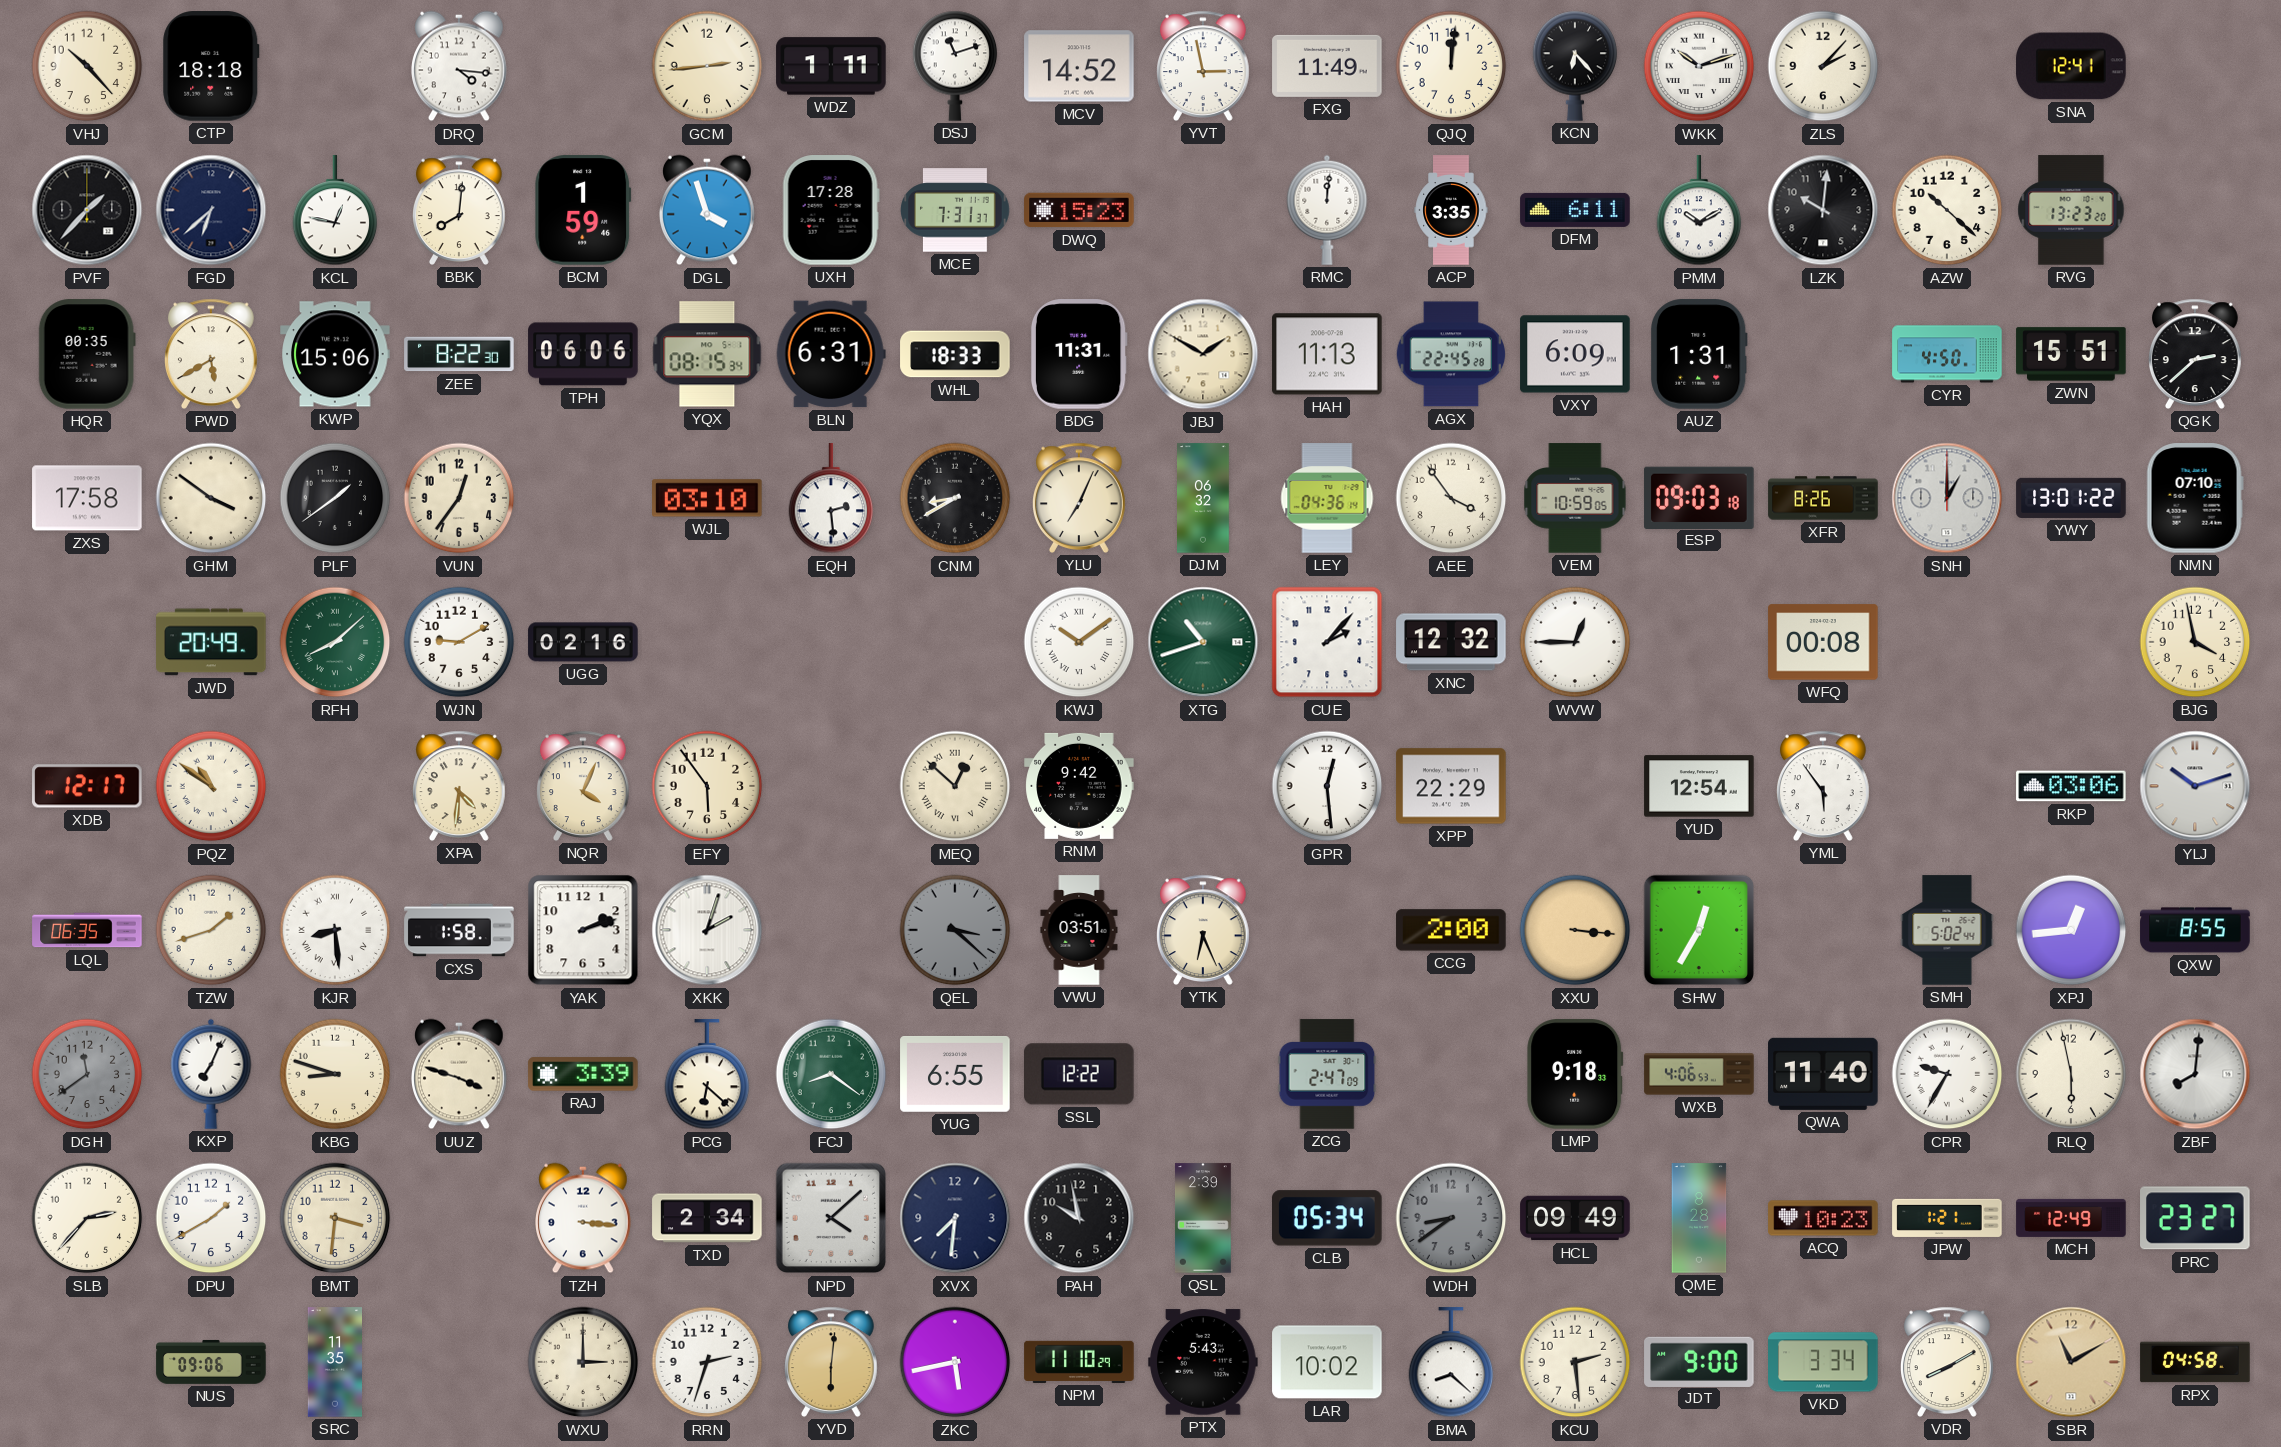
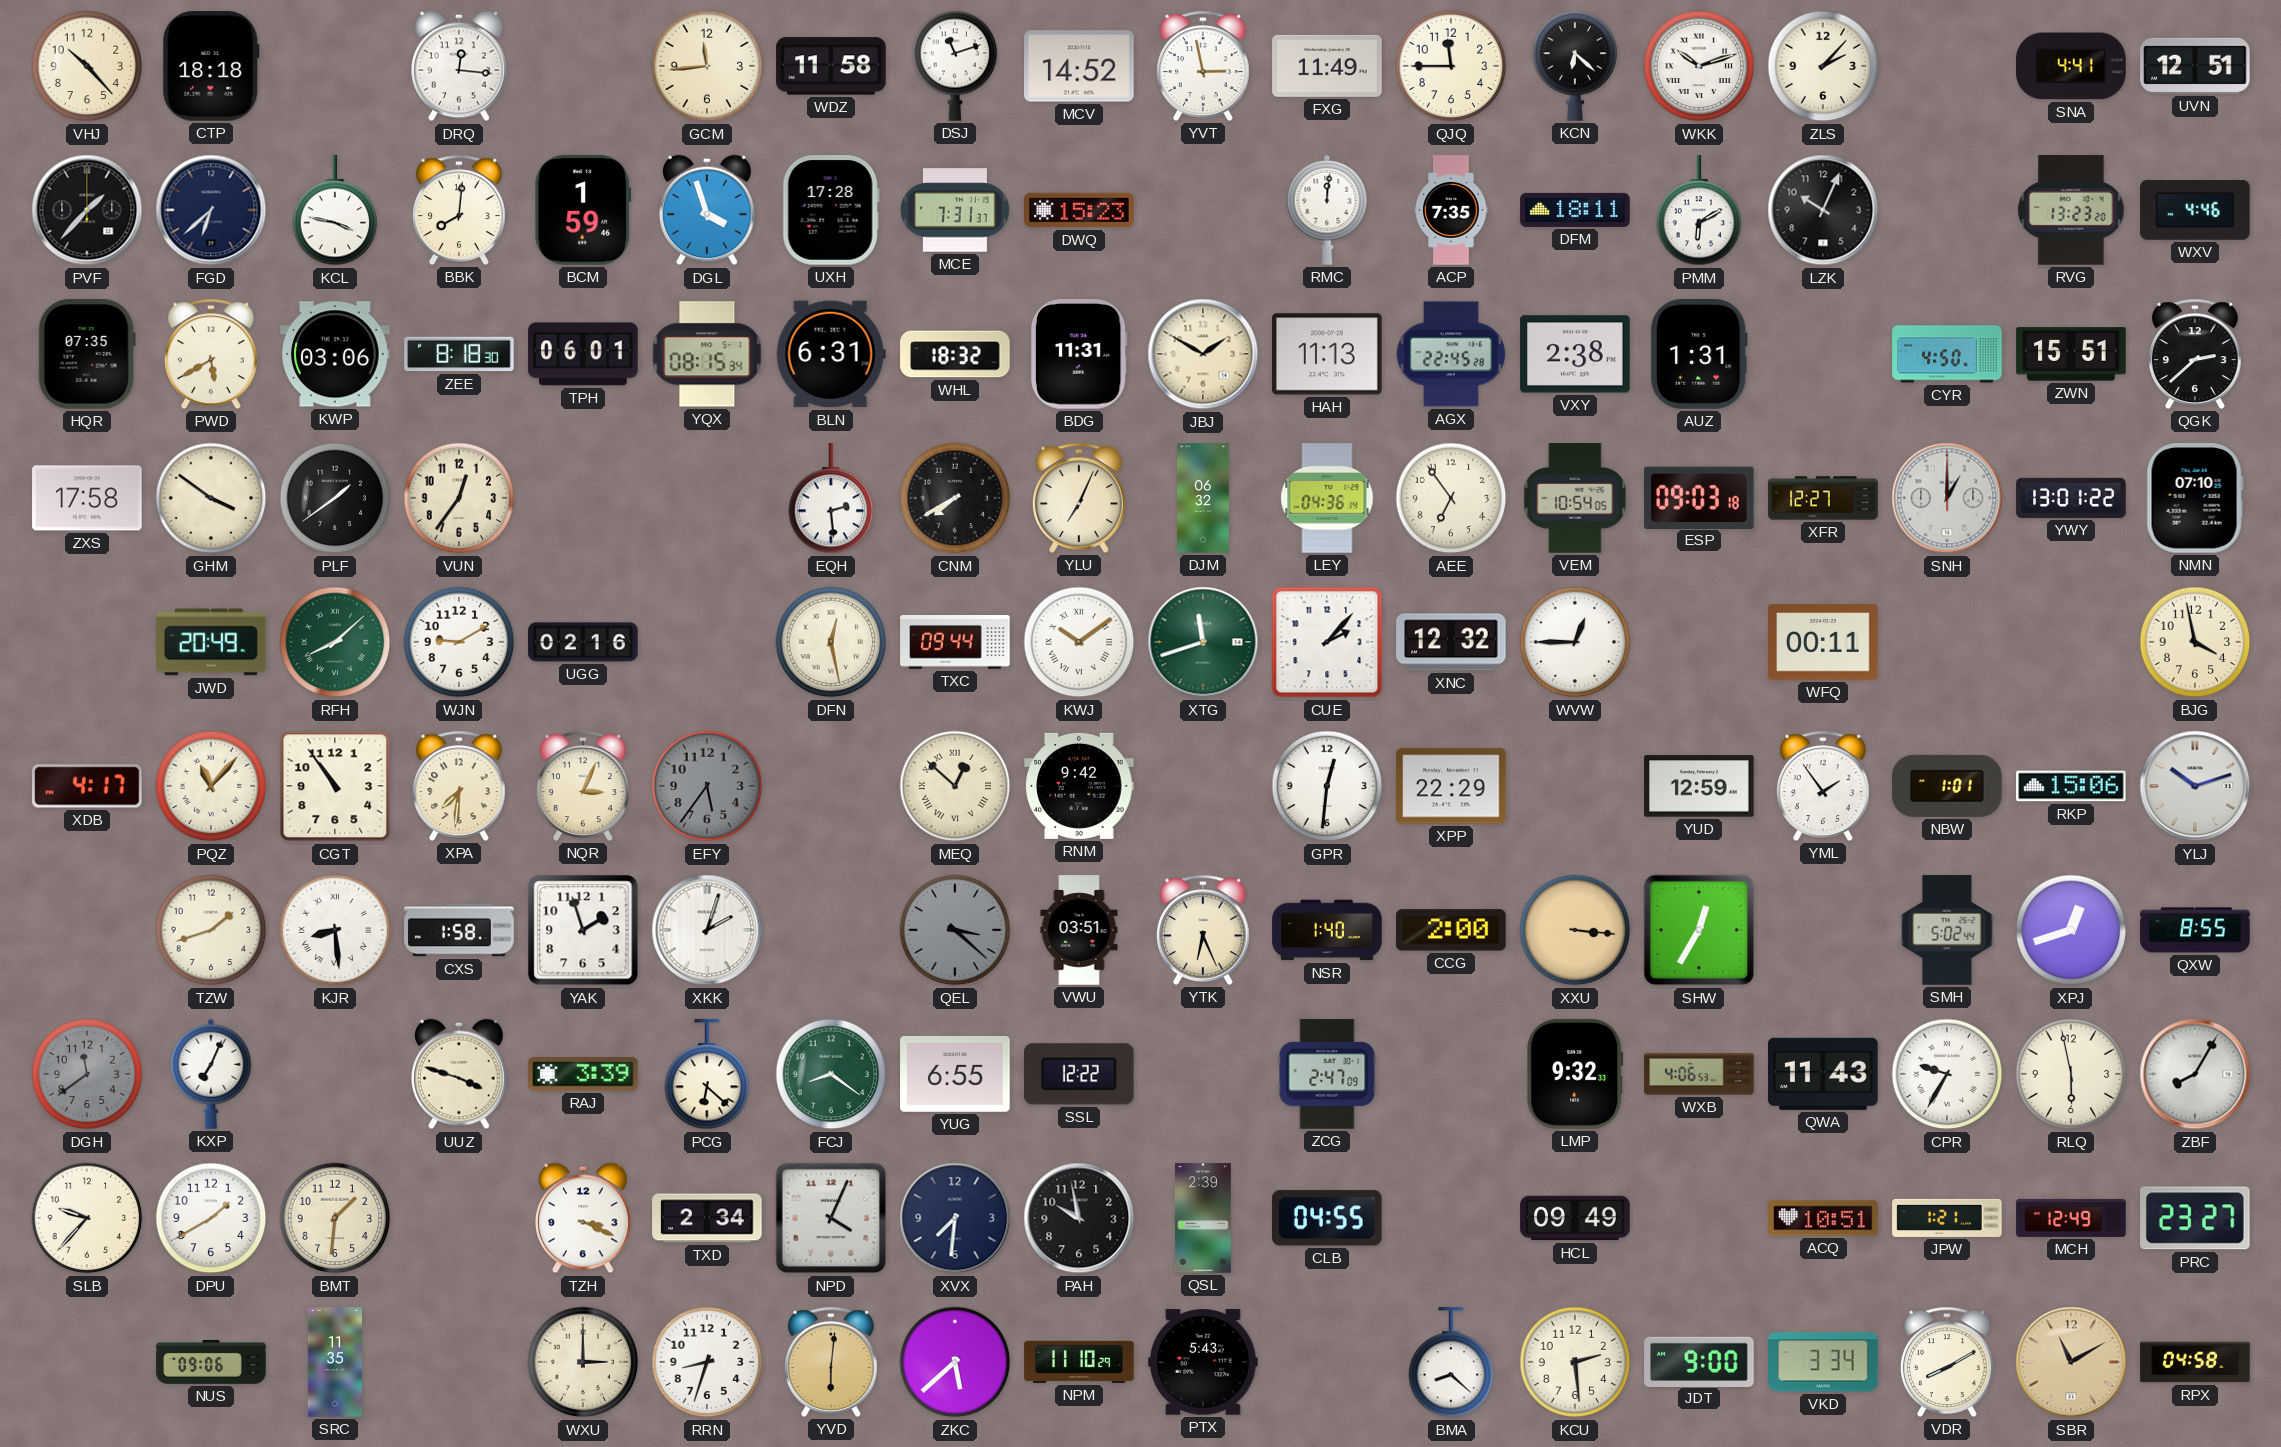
DRQ: 4:16 -> 12:16 (460, 66)
GCM: 2:44 -> 11:44 (707, 66)
WDZ: 1:11 -> 11:58 (831, 66)
QJQ: 12:01 -> 11:45 (1451, 66)
KCN: 6:23 -> 6:22 (1575, 66)
SNA: 12:41 -> 4:41 (2071, 66)
UVN: none -> 12:51 (2195, 66)
KCL: 12:47 -> 3:47 (335, 211)
ACP: 3:35 -> 7:35 (1451, 210)
DFM: 6:11 -> 18:11 (1575, 210)
PMM: 10:10 -> 6:10 (1699, 211)
LZK: 10:01 -> 10:04 (1823, 210)
AZW: 10:22 -> none (1947, 210)
WXV: none -> 4:46 (2195, 211)
HQR: 00:35 -> 07:35 (87, 354)
KWP: 15:06 -> 03:06 (335, 354)
ZEE: 8:22 -> 8:18 (459, 354)
TPH: 06:06 -> 06:01 (583, 354)
WHL: 18:33 -> 18:32 (955, 354)
VXY: 6:09 -> 2:38 (1575, 354)
WJL: 03:10 -> none (707, 498)
CNM: 8:40 -> 7:40 (955, 498)
AEE: 3:54 -> 6:54 (1451, 498)
VEM: 10:59 -> 10:54 (1575, 498)
XFR: 8:26 -> 12:27 (1823, 498)
DFN: none -> 12:28 (831, 642)
TXC: none -> 09:44 (955, 643)
XTG: 10:42 -> 11:42 (1203, 642)
WFQ: 00:08 -> 00:11 (1823, 642)
XDB: 12:17 -> 4:17 (87, 786)
PQZ: 10:51 -> 11:07 (211, 786)
CGT: none -> 10:54 (335, 786)
XPA: 4:31 -> 7:31 (460, 786)
NQR: 4:04 -> 3:04 (584, 786)
EFY: 5:54 -> 5:36 (707, 786)
EFY dial: cream -> grey (707, 786)
GPR: 12:29 -> 12:31 (1327, 786)
YUD: 12:54 -> 12:59 (1699, 786)
YML: 5:54 -> 1:54 (1824, 786)
NBW: none -> 1:01 (1947, 786)
RKP: 03:06 -> 15:06 (2071, 786)
LQL: 06:35 -> none (87, 930)
YAK: 2:12 -> 1:57 (583, 930)
NSR: none -> 1:40 (1327, 930)
XPJ: 12:44 -> 12:42 (2071, 930)
KBG: 8:48 -> none (335, 1074)
LMP: 9:18 -> 9:32 (1575, 1074)
QWA: 11:40 -> 11:43 (1823, 1074)
ZBF: 8:01 -> 8:05 (2195, 1074)
SLB: 2:37 -> 9:37 (87, 1218)
BMT: 3:31 -> 1:31 (335, 1218)
TZH: 3:16 -> 3:19 (584, 1218)
NPD: 4:08 -> 4:04 (831, 1218)
CLB: 05:34 -> 04:55 (1328, 1218)
WDH: 8:39 -> none (1451, 1218)
QME: 8:28 -> none (1699, 1218)
ACQ: 10:23 -> 10:51 (1823, 1218)
RRN: 2:33 -> 8:33 (707, 1362)
ZKC: 5:43 -> 5:38 (955, 1362)
LAR: 10:02 -> none (1327, 1362)
